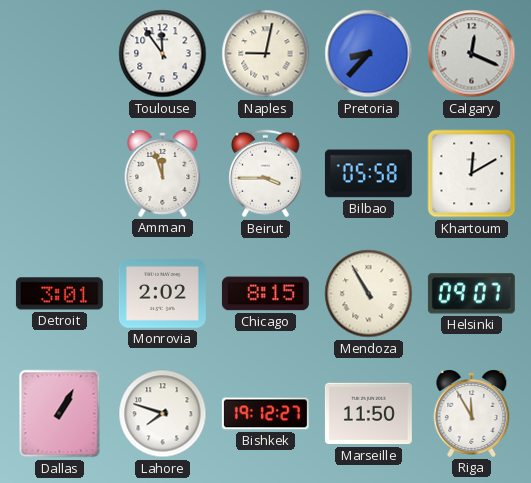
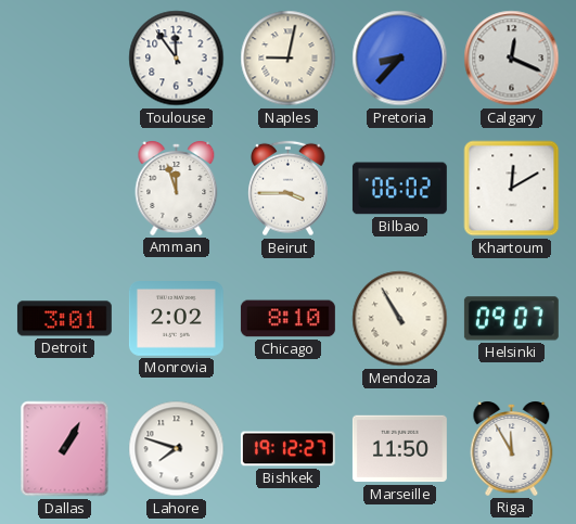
Bilbao: 05:58 -> 06:02 (399, 189)
Chicago: 8:15 -> 8:10 (287, 319)
